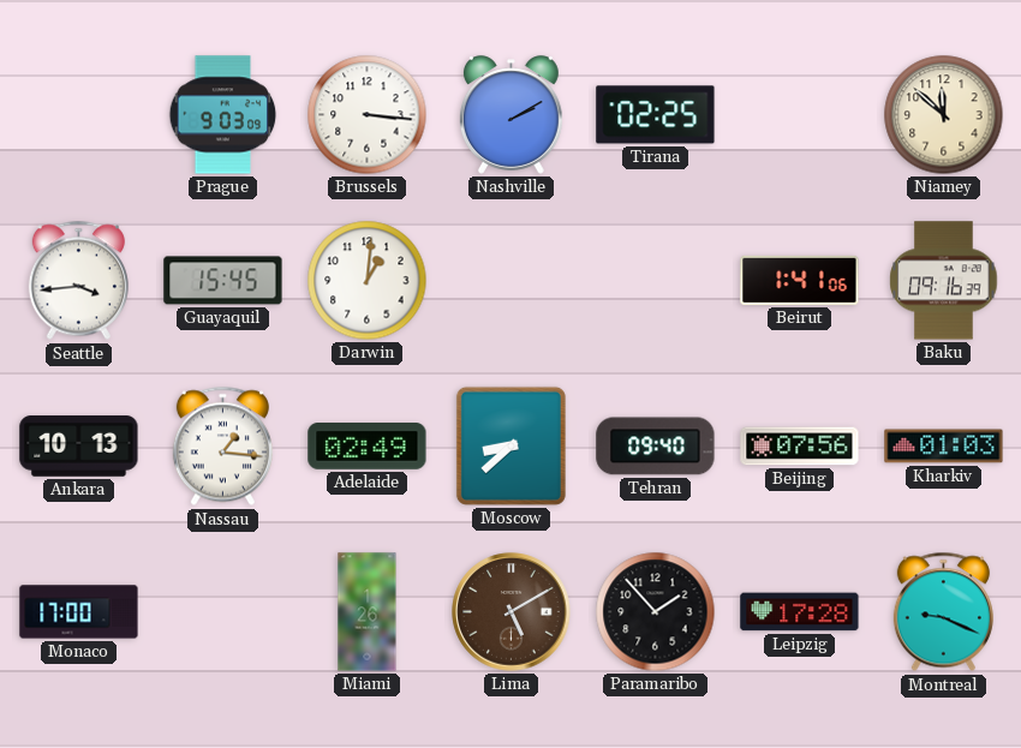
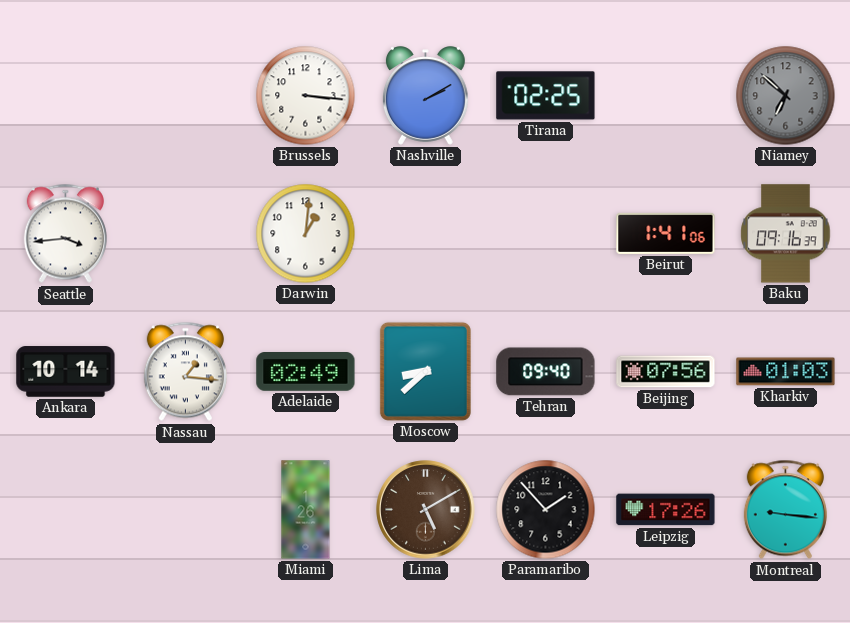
Prague: 9:03 -> none (223, 115)
Niamey: 11:52 -> 6:52 (786, 96)
Niamey dial: cream -> grey (786, 96)
Guayaquil: 15:45 -> none (223, 281)
Ankara: 10:13 -> 10:14 (66, 372)
Monaco: 17:00 -> none (79, 612)
Leipzig: 17:28 -> 17:26 (666, 510)
Montreal: 9:19 -> 9:16 (785, 510)
